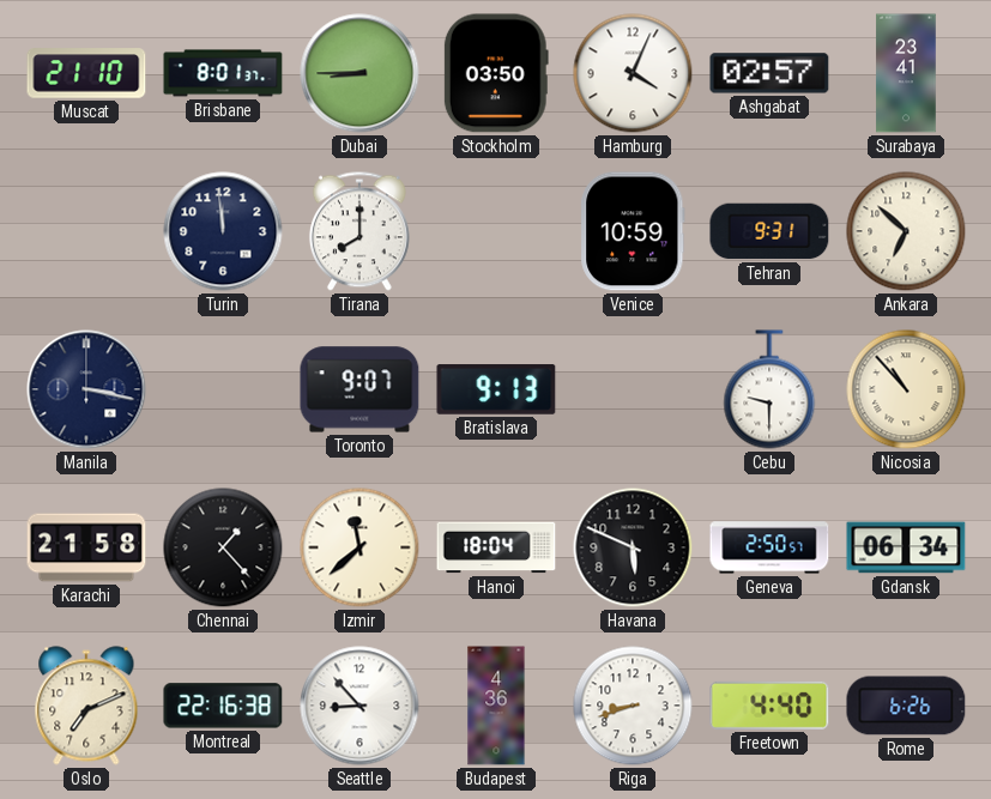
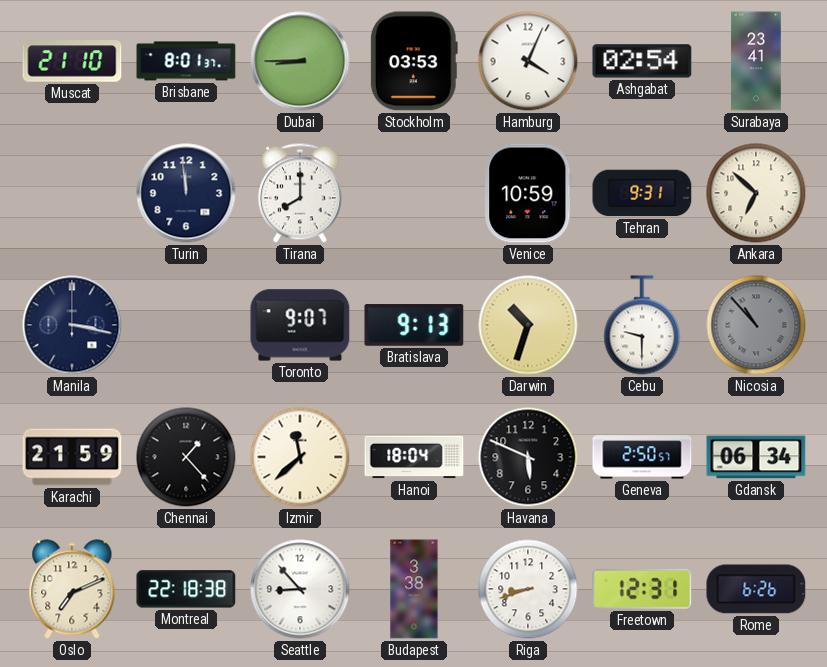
Stockholm: 03:50 -> 03:53 (414, 61)
Ashgabat: 02:57 -> 02:54 (642, 61)
Darwin: none -> 10:33 (528, 325)
Nicosia dial: cream -> grey (756, 325)
Karachi: 21:58 -> 21:59 (72, 457)
Montreal: 22:16 -> 22:18 (186, 589)
Budapest: 4:36 -> 3:38 (414, 589)
Freetown: 4:40 -> 12:31 (642, 589)
